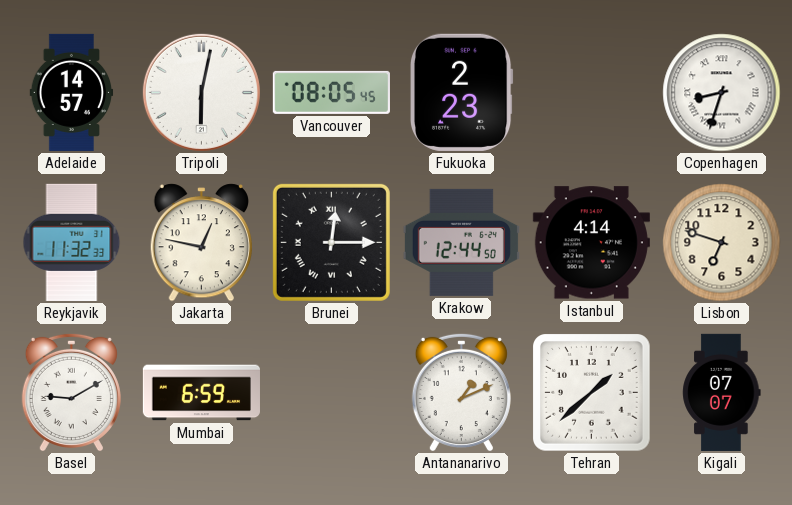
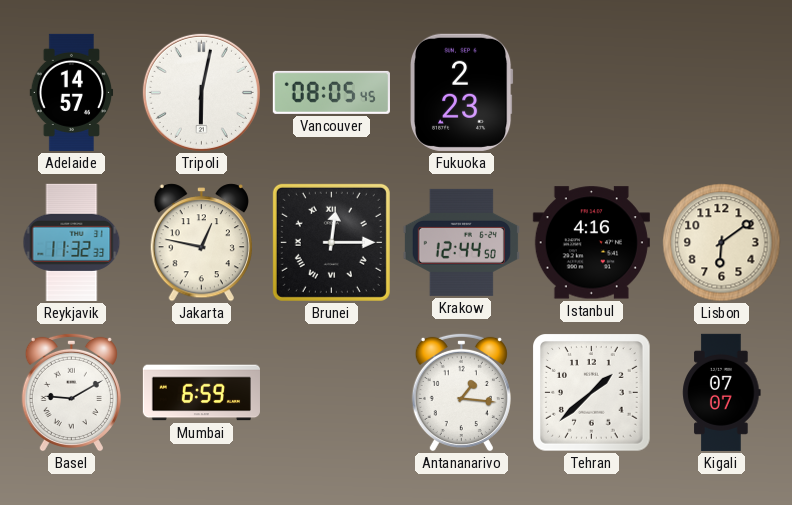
Copenhagen: 8:33 -> none (722, 93)
Istanbul: 4:14 -> 4:16 (591, 243)
Lisbon: 6:48 -> 6:09 (722, 243)
Antananarivo: 1:11 -> 1:16 (461, 392)
